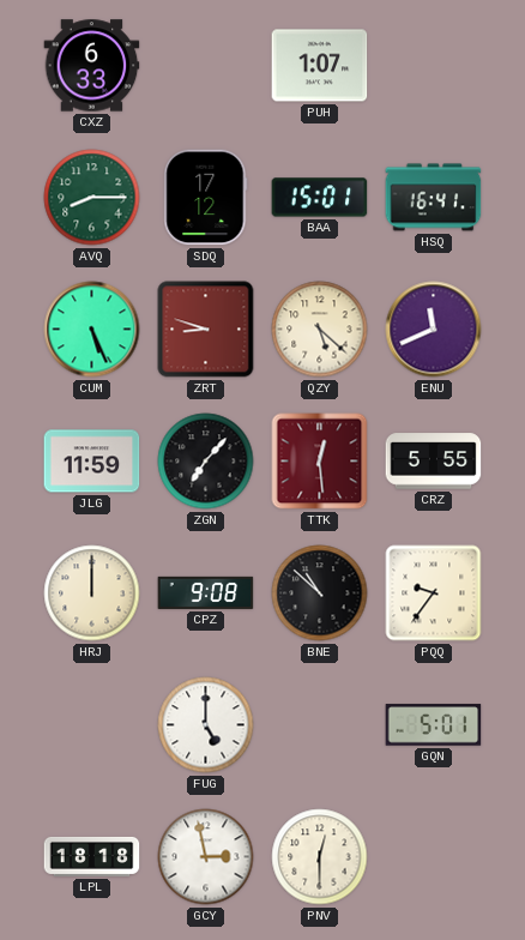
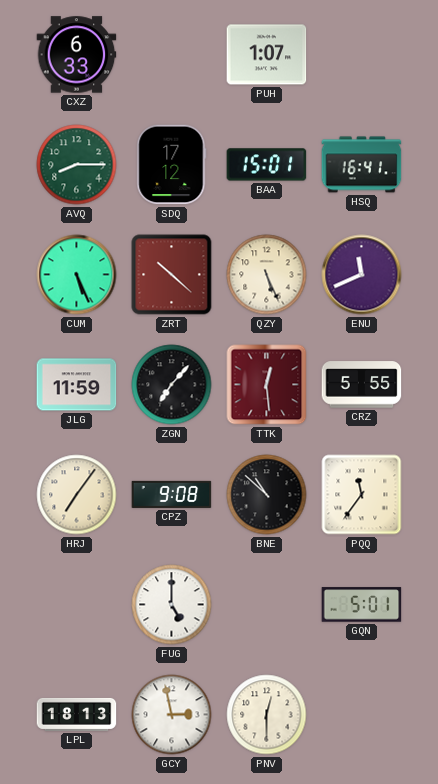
ZRT: 8:48 -> 10:22 (172, 275)
QZY: 5:22 -> 5:26 (267, 275)
HRJ: 12:00 -> 7:06 (77, 495)
PQQ: 9:36 -> 11:36 (362, 495)
LPL: 18:18 -> 18:13 (77, 714)
